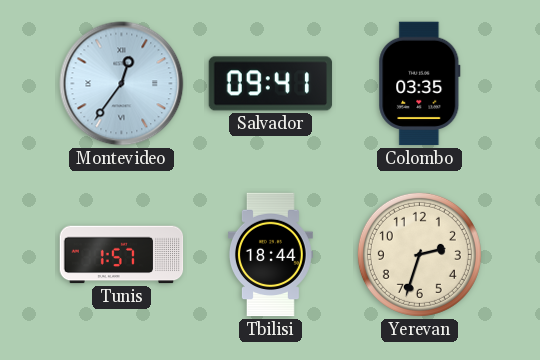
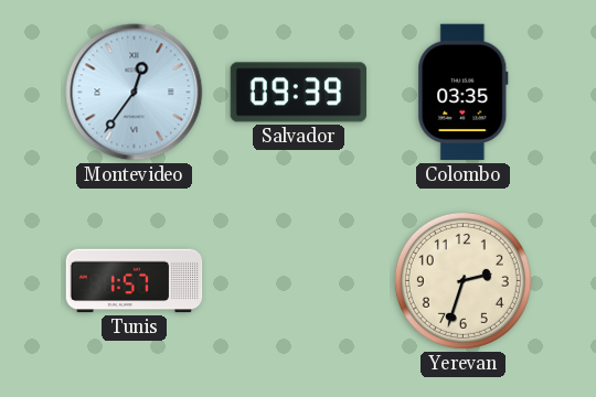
Salvador: 09:41 -> 09:39 (299, 93)
Tbilisi: 18:44 -> none (270, 255)
